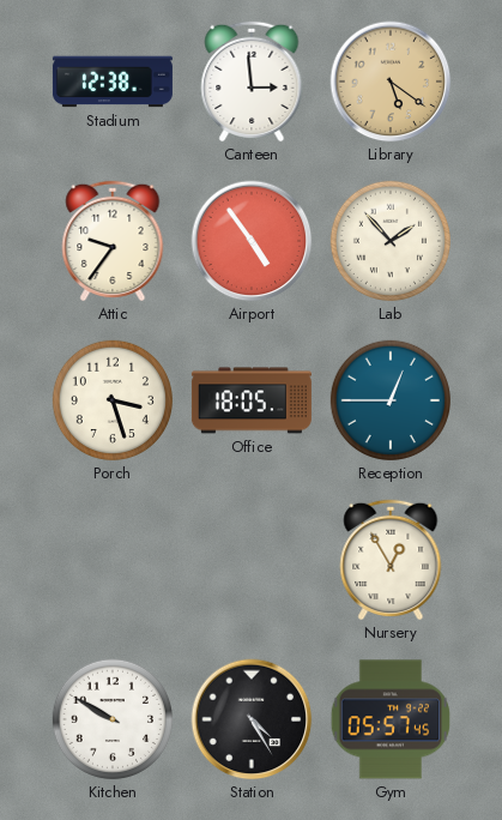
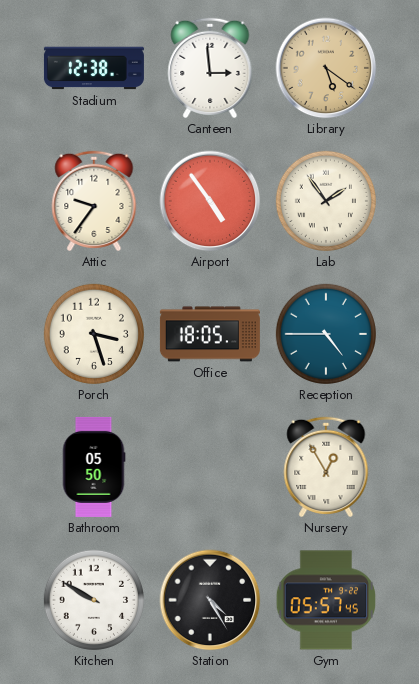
Lab: 1:53 -> 1:54 (326, 201)
Reception: 12:45 -> 4:45 (326, 334)
Bathroom: none -> 05:50 (94, 467)
